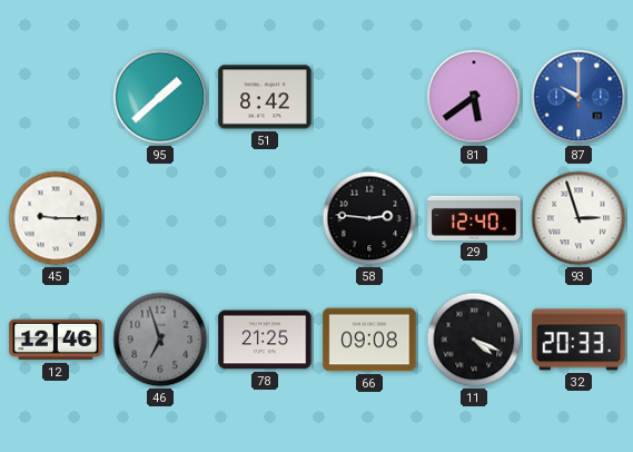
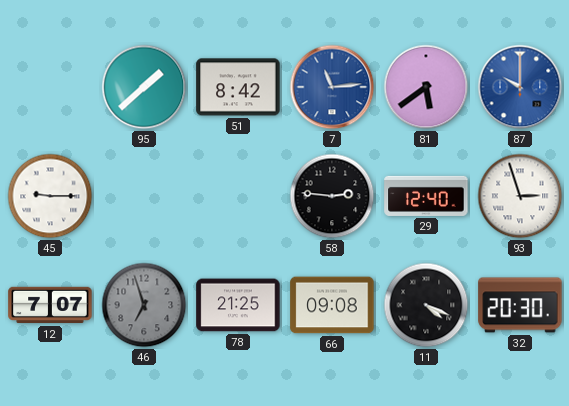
7: none -> 11:14 (332, 87)
12: 12:46 -> 7:07 (50, 305)
32: 20:33 -> 20:30 (520, 305)
